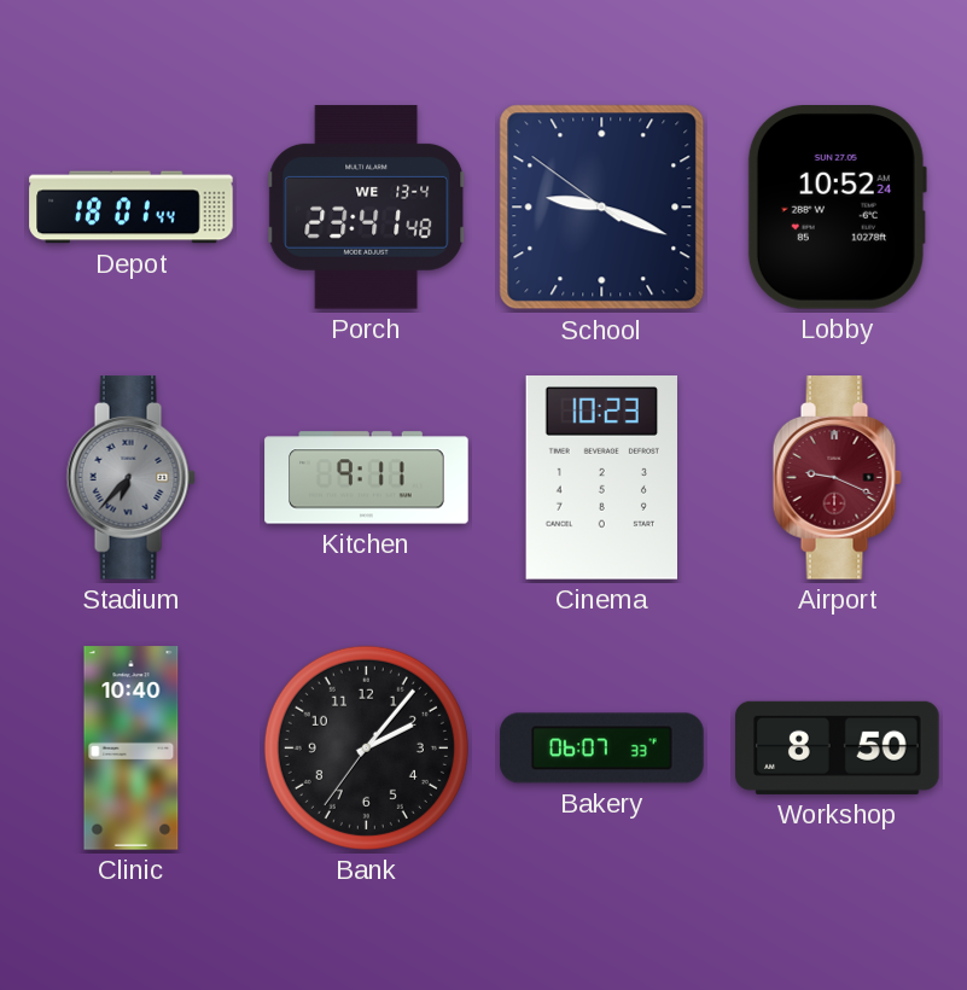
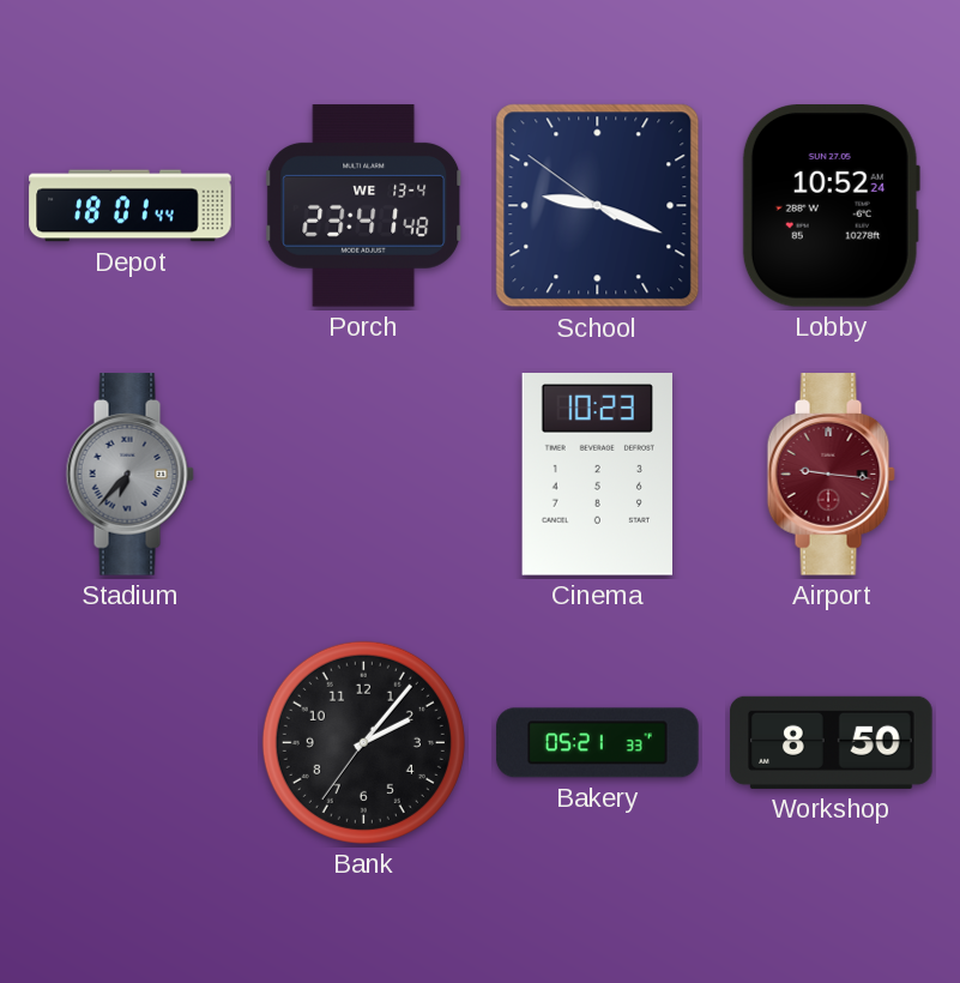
Kitchen: 9:11 -> none (367, 478)
Airport: 9:19 -> 9:16 (831, 475)
Clinic: 10:40 -> none (132, 749)
Bakery: 06:07 -> 05:21 (598, 743)
